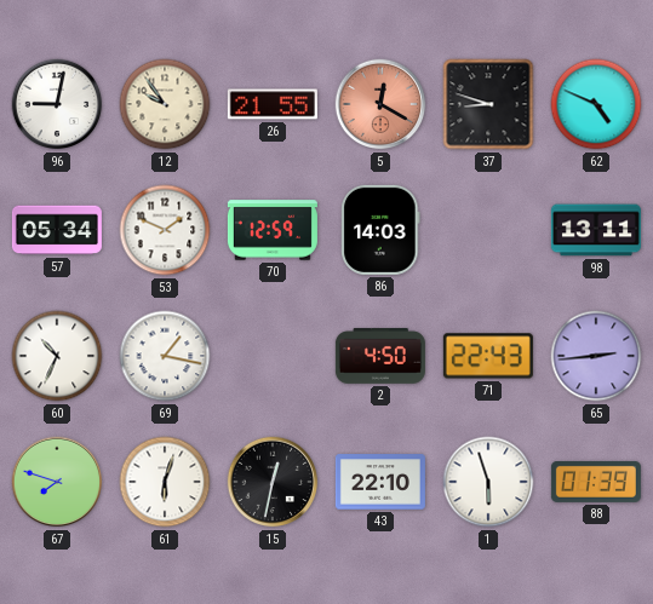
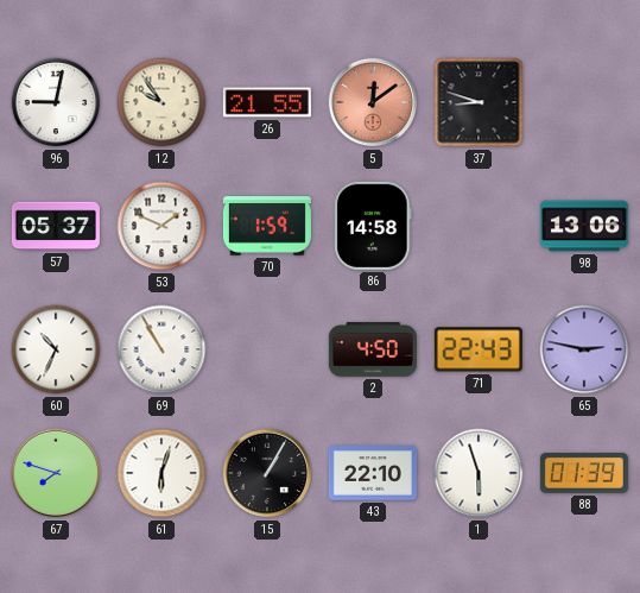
5: 12:20 -> 12:09 (373, 102)
62: 4:49 -> none (596, 104)
57: 05:34 -> 05:37 (56, 226)
70: 12:59 -> 1:59 (267, 226)
86: 14:03 -> 14:58 (373, 226)
98: 13:11 -> 13:06 (584, 226)
69: 1:17 -> 10:55 (161, 349)
65: 2:44 -> 2:47 (584, 349)
15: 12:32 -> 1:05 (267, 473)
